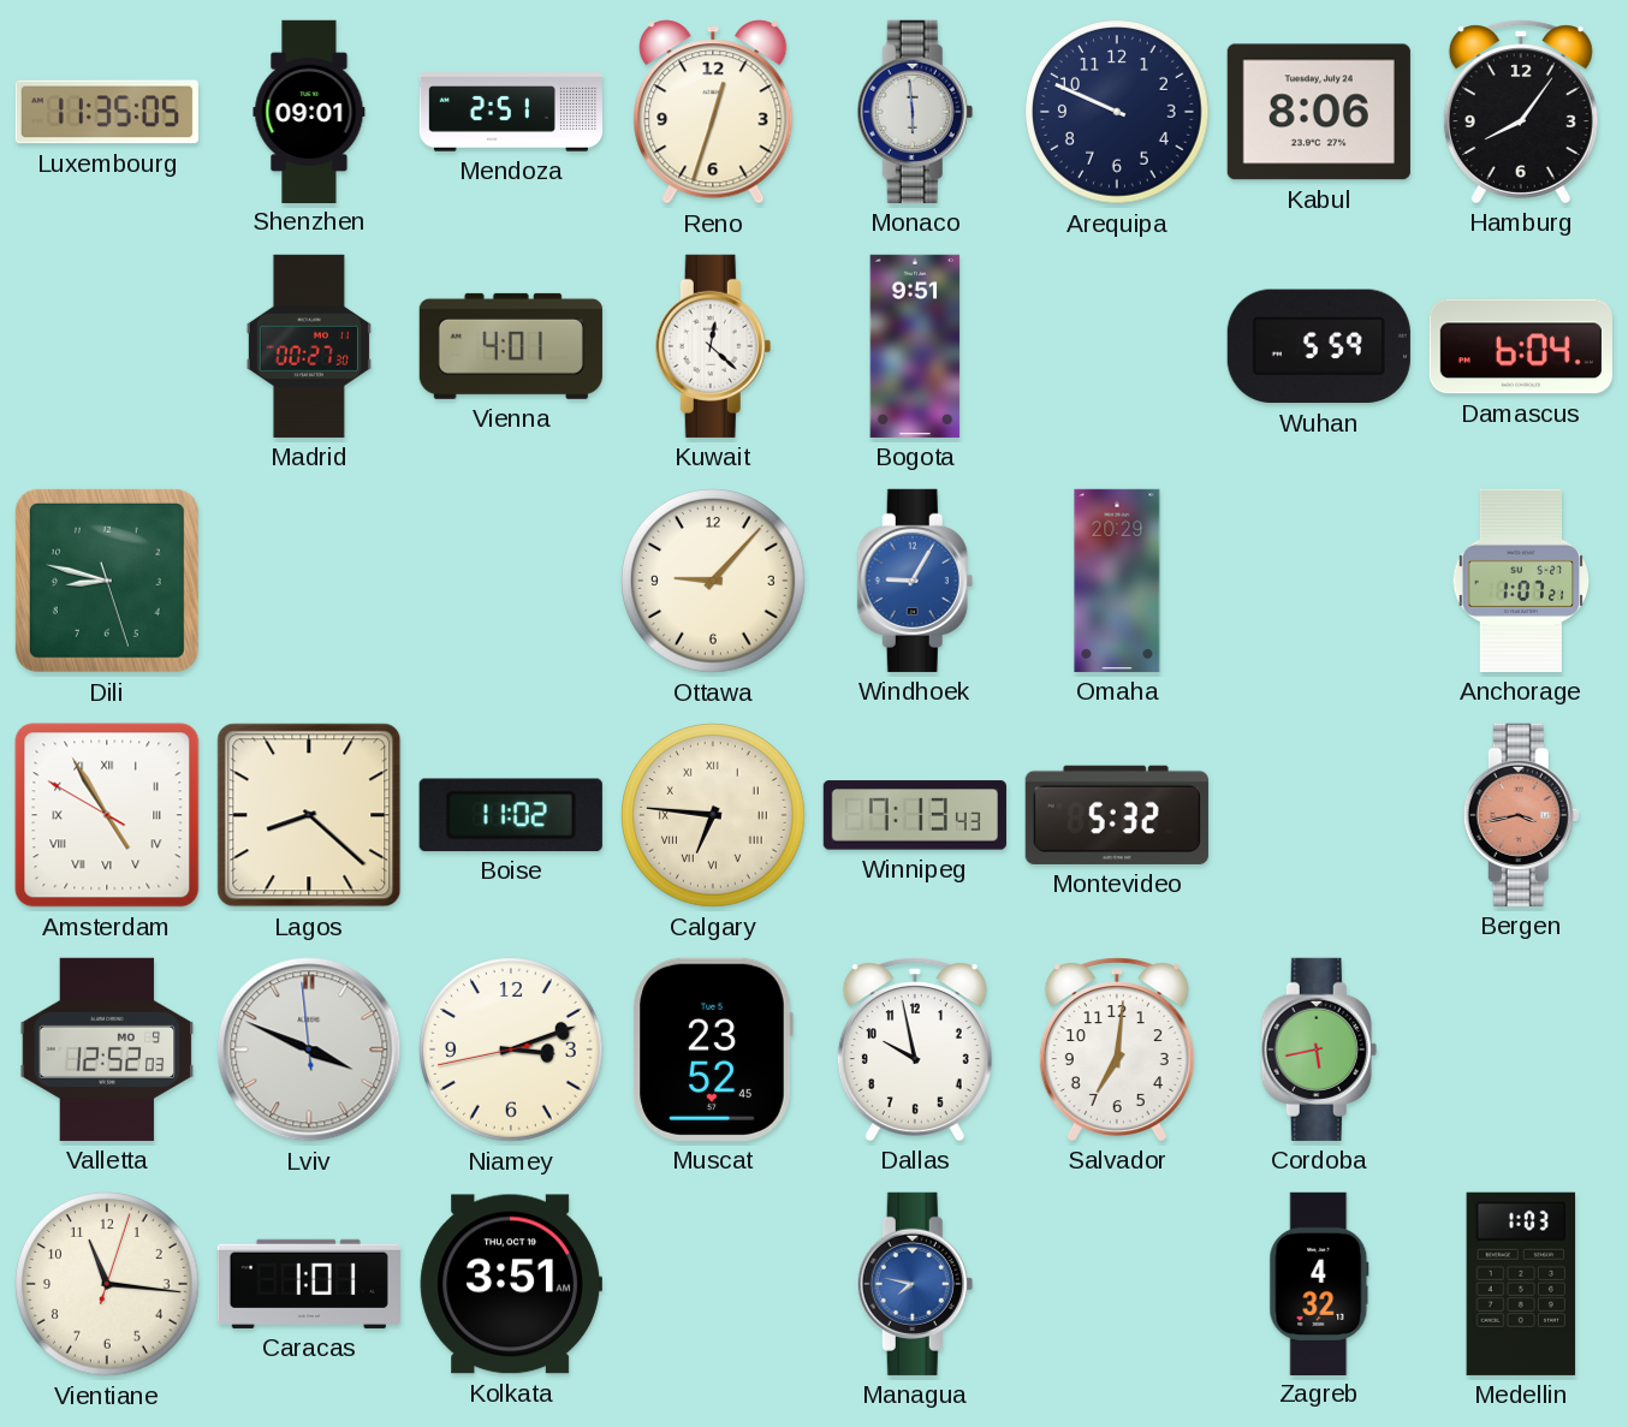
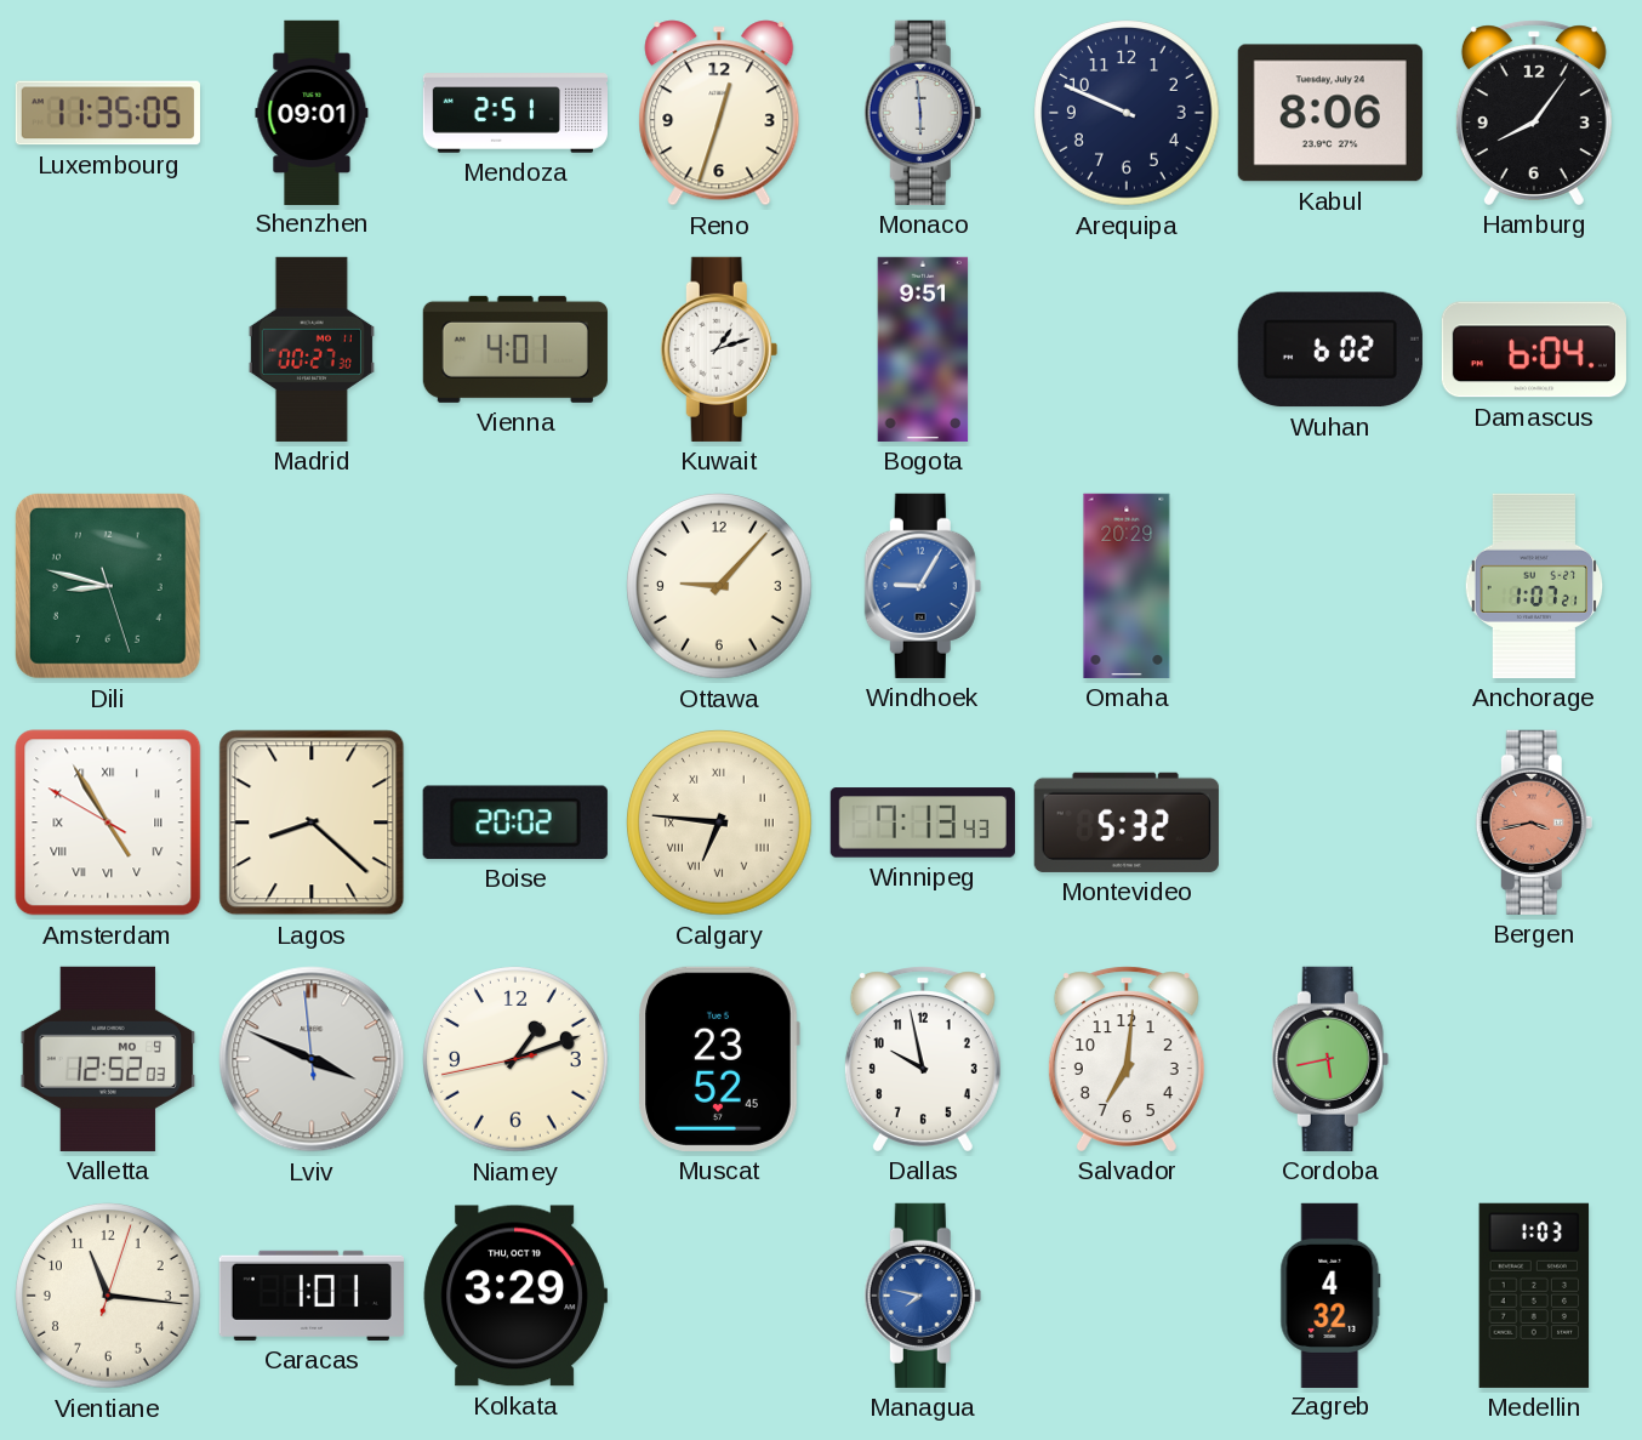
Kuwait: 12:22 -> 1:12 (719, 349)
Wuhan: 5:59 -> 6:02 (1330, 349)
Boise: 11:02 -> 20:02 (515, 823)
Niamey: 3:11 -> 1:11 (517, 1060)
Kolkata: 3:51 -> 3:29 (515, 1296)
